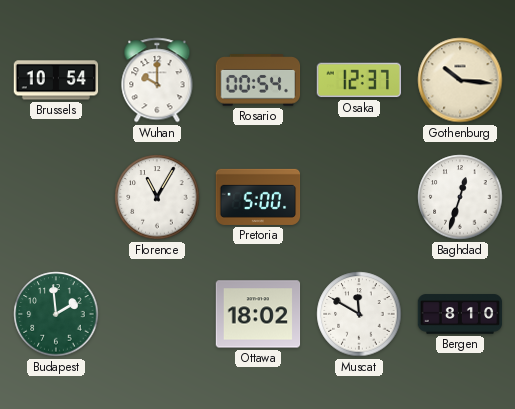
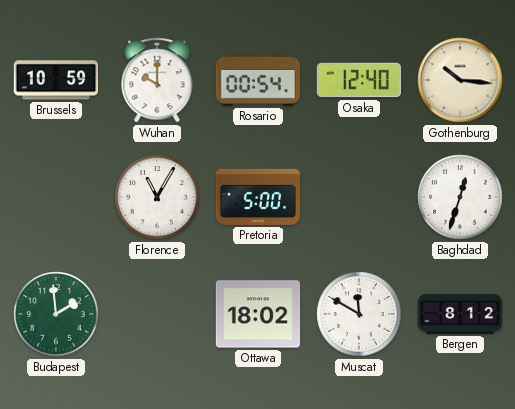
Brussels: 10:54 -> 10:59 (56, 80)
Osaka: 12:37 -> 12:40 (359, 80)
Bergen: 8:10 -> 8:12 (460, 314)
